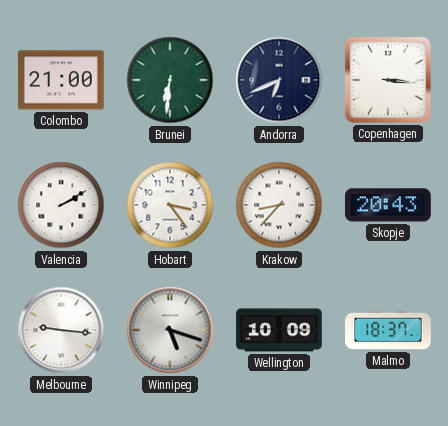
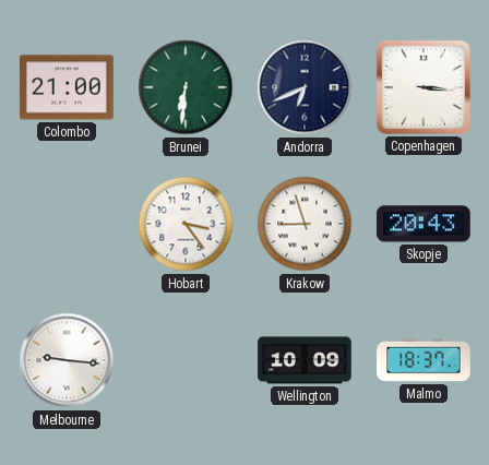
Valencia: 2:10 -> none (61, 205)
Krakow: 8:37 -> 8:57 (305, 224)
Winnipeg: 5:18 -> none (170, 330)
